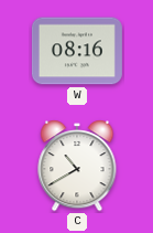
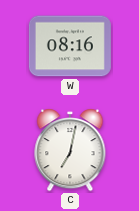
C: 10:40 -> 7:02 (70, 150)
